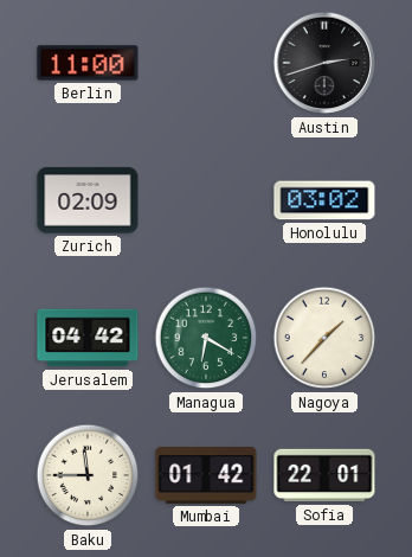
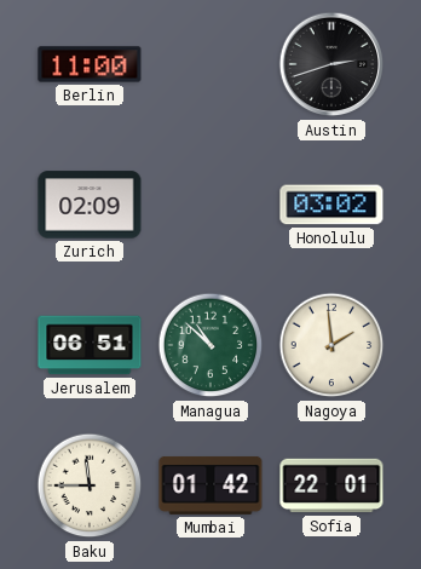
Jerusalem: 04:42 -> 06:51 (90, 345)
Managua: 6:20 -> 10:52 (211, 345)
Nagoya: 1:37 -> 1:59 (331, 345)
